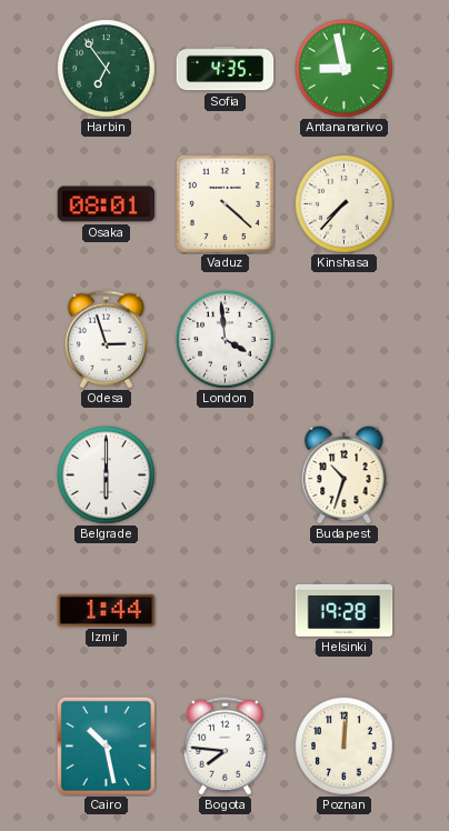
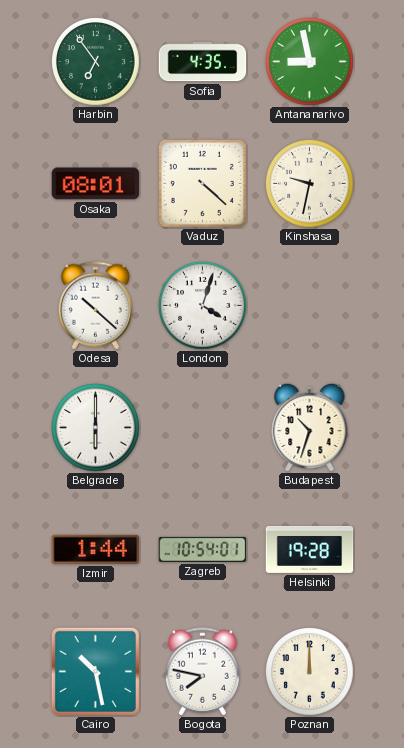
Kinshasa: 7:37 -> 9:32 (310, 184)
Odesa: 2:57 -> 10:22 (95, 306)
London: 3:59 -> 4:03 (203, 306)
Zagreb: none -> 10:54 (203, 549)
Bogota: 7:46 -> 7:47 (202, 672)
Poznan: 12:01 -> 12:00 (310, 672)
